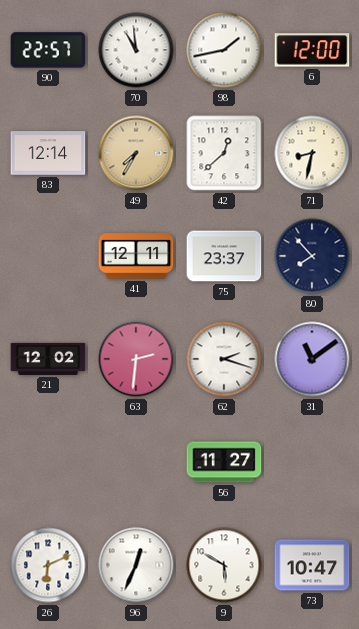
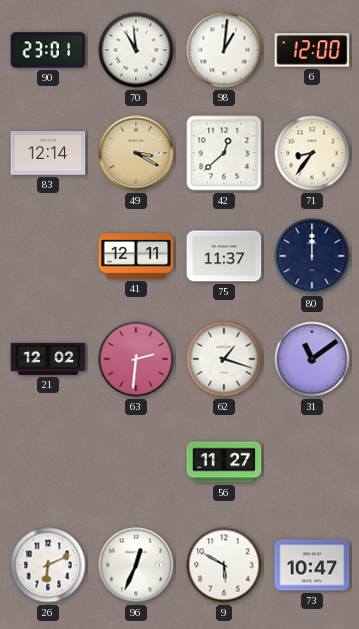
90: 22:57 -> 23:01 (48, 50)
98: 1:43 -> 1:01 (224, 50)
49: 7:35 -> 3:20 (136, 153)
71: 8:32 -> 8:36 (312, 153)
75: 23:37 -> 11:37 (224, 256)
80: 7:53 -> 12:00 (312, 256)
62: 2:18 -> 1:18 (224, 359)
